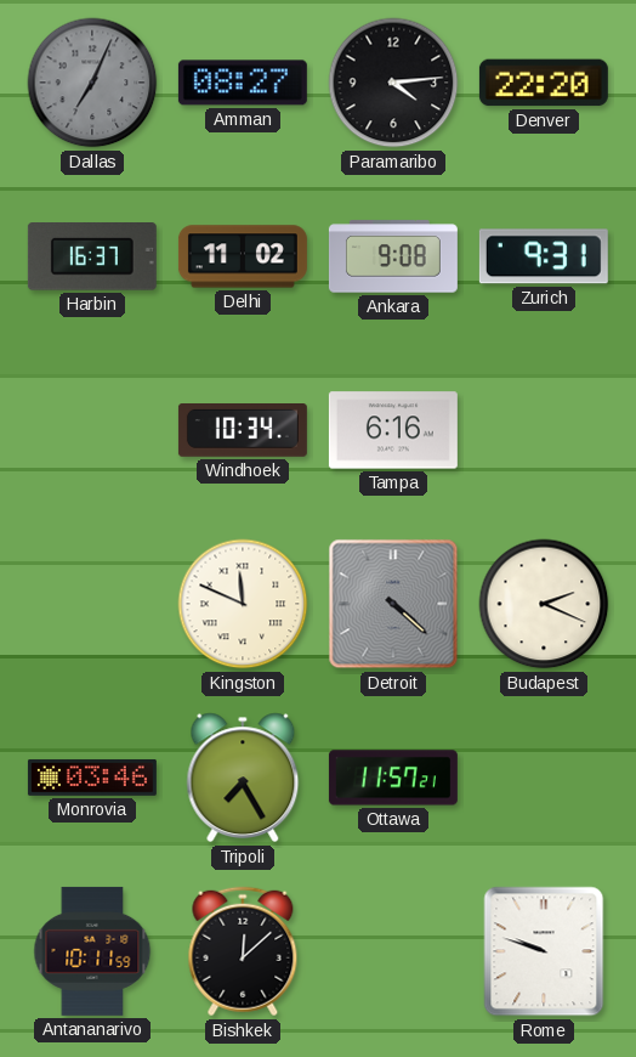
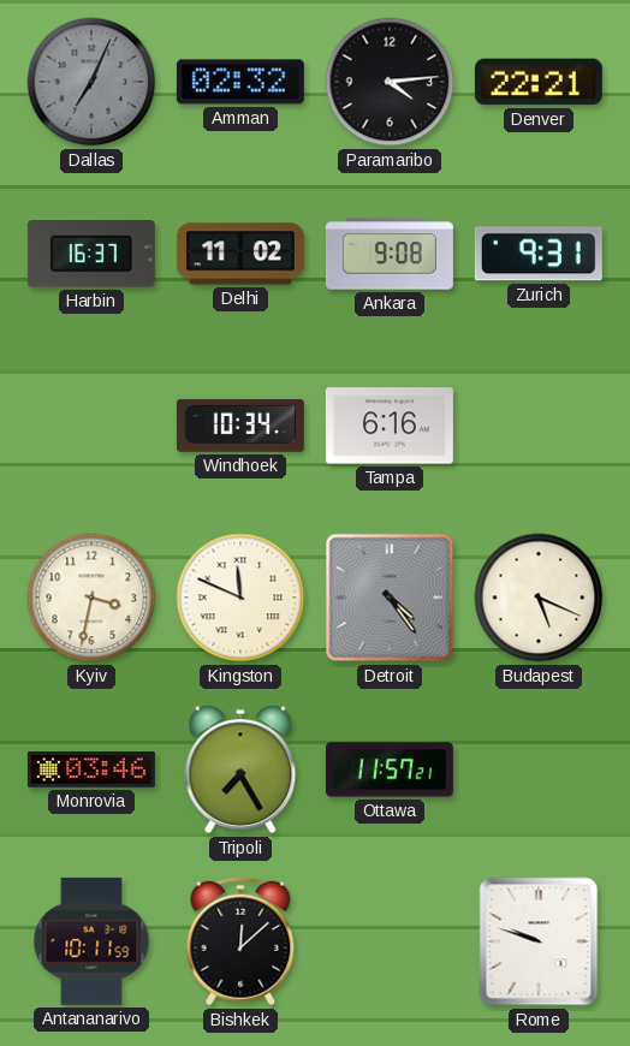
Amman: 08:27 -> 02:32 (240, 82)
Denver: 22:20 -> 22:21 (539, 82)
Kyiv: none -> 3:32 (91, 598)
Detroit: 4:22 -> 4:24 (390, 598)
Budapest: 2:19 -> 5:19 (539, 598)
